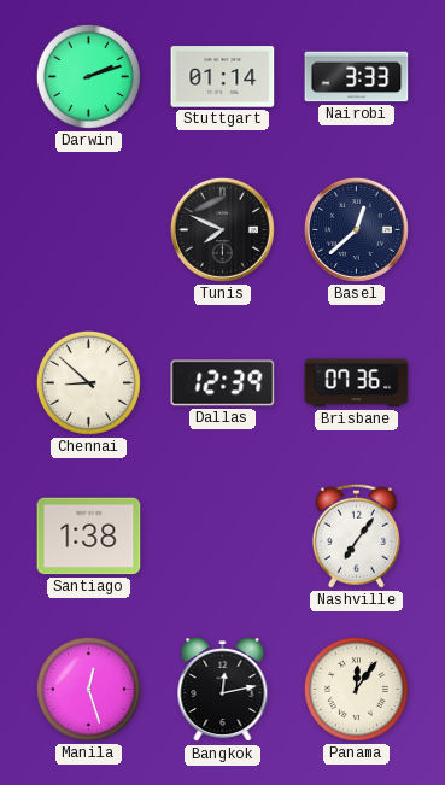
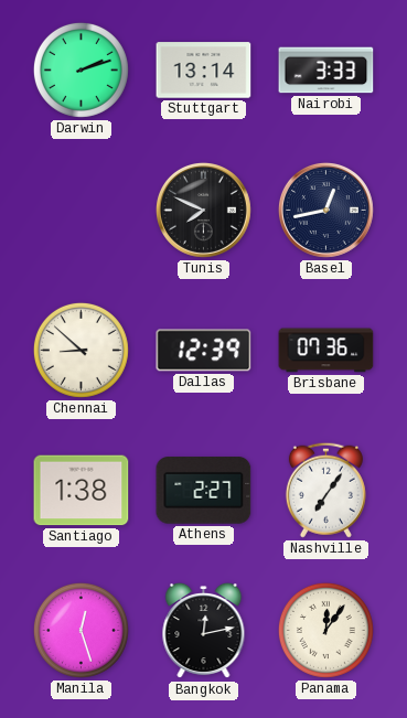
Stuttgart: 01:14 -> 13:14 (204, 71)
Basel: 12:38 -> 12:43 (325, 210)
Athens: none -> 2:27 (204, 491)
